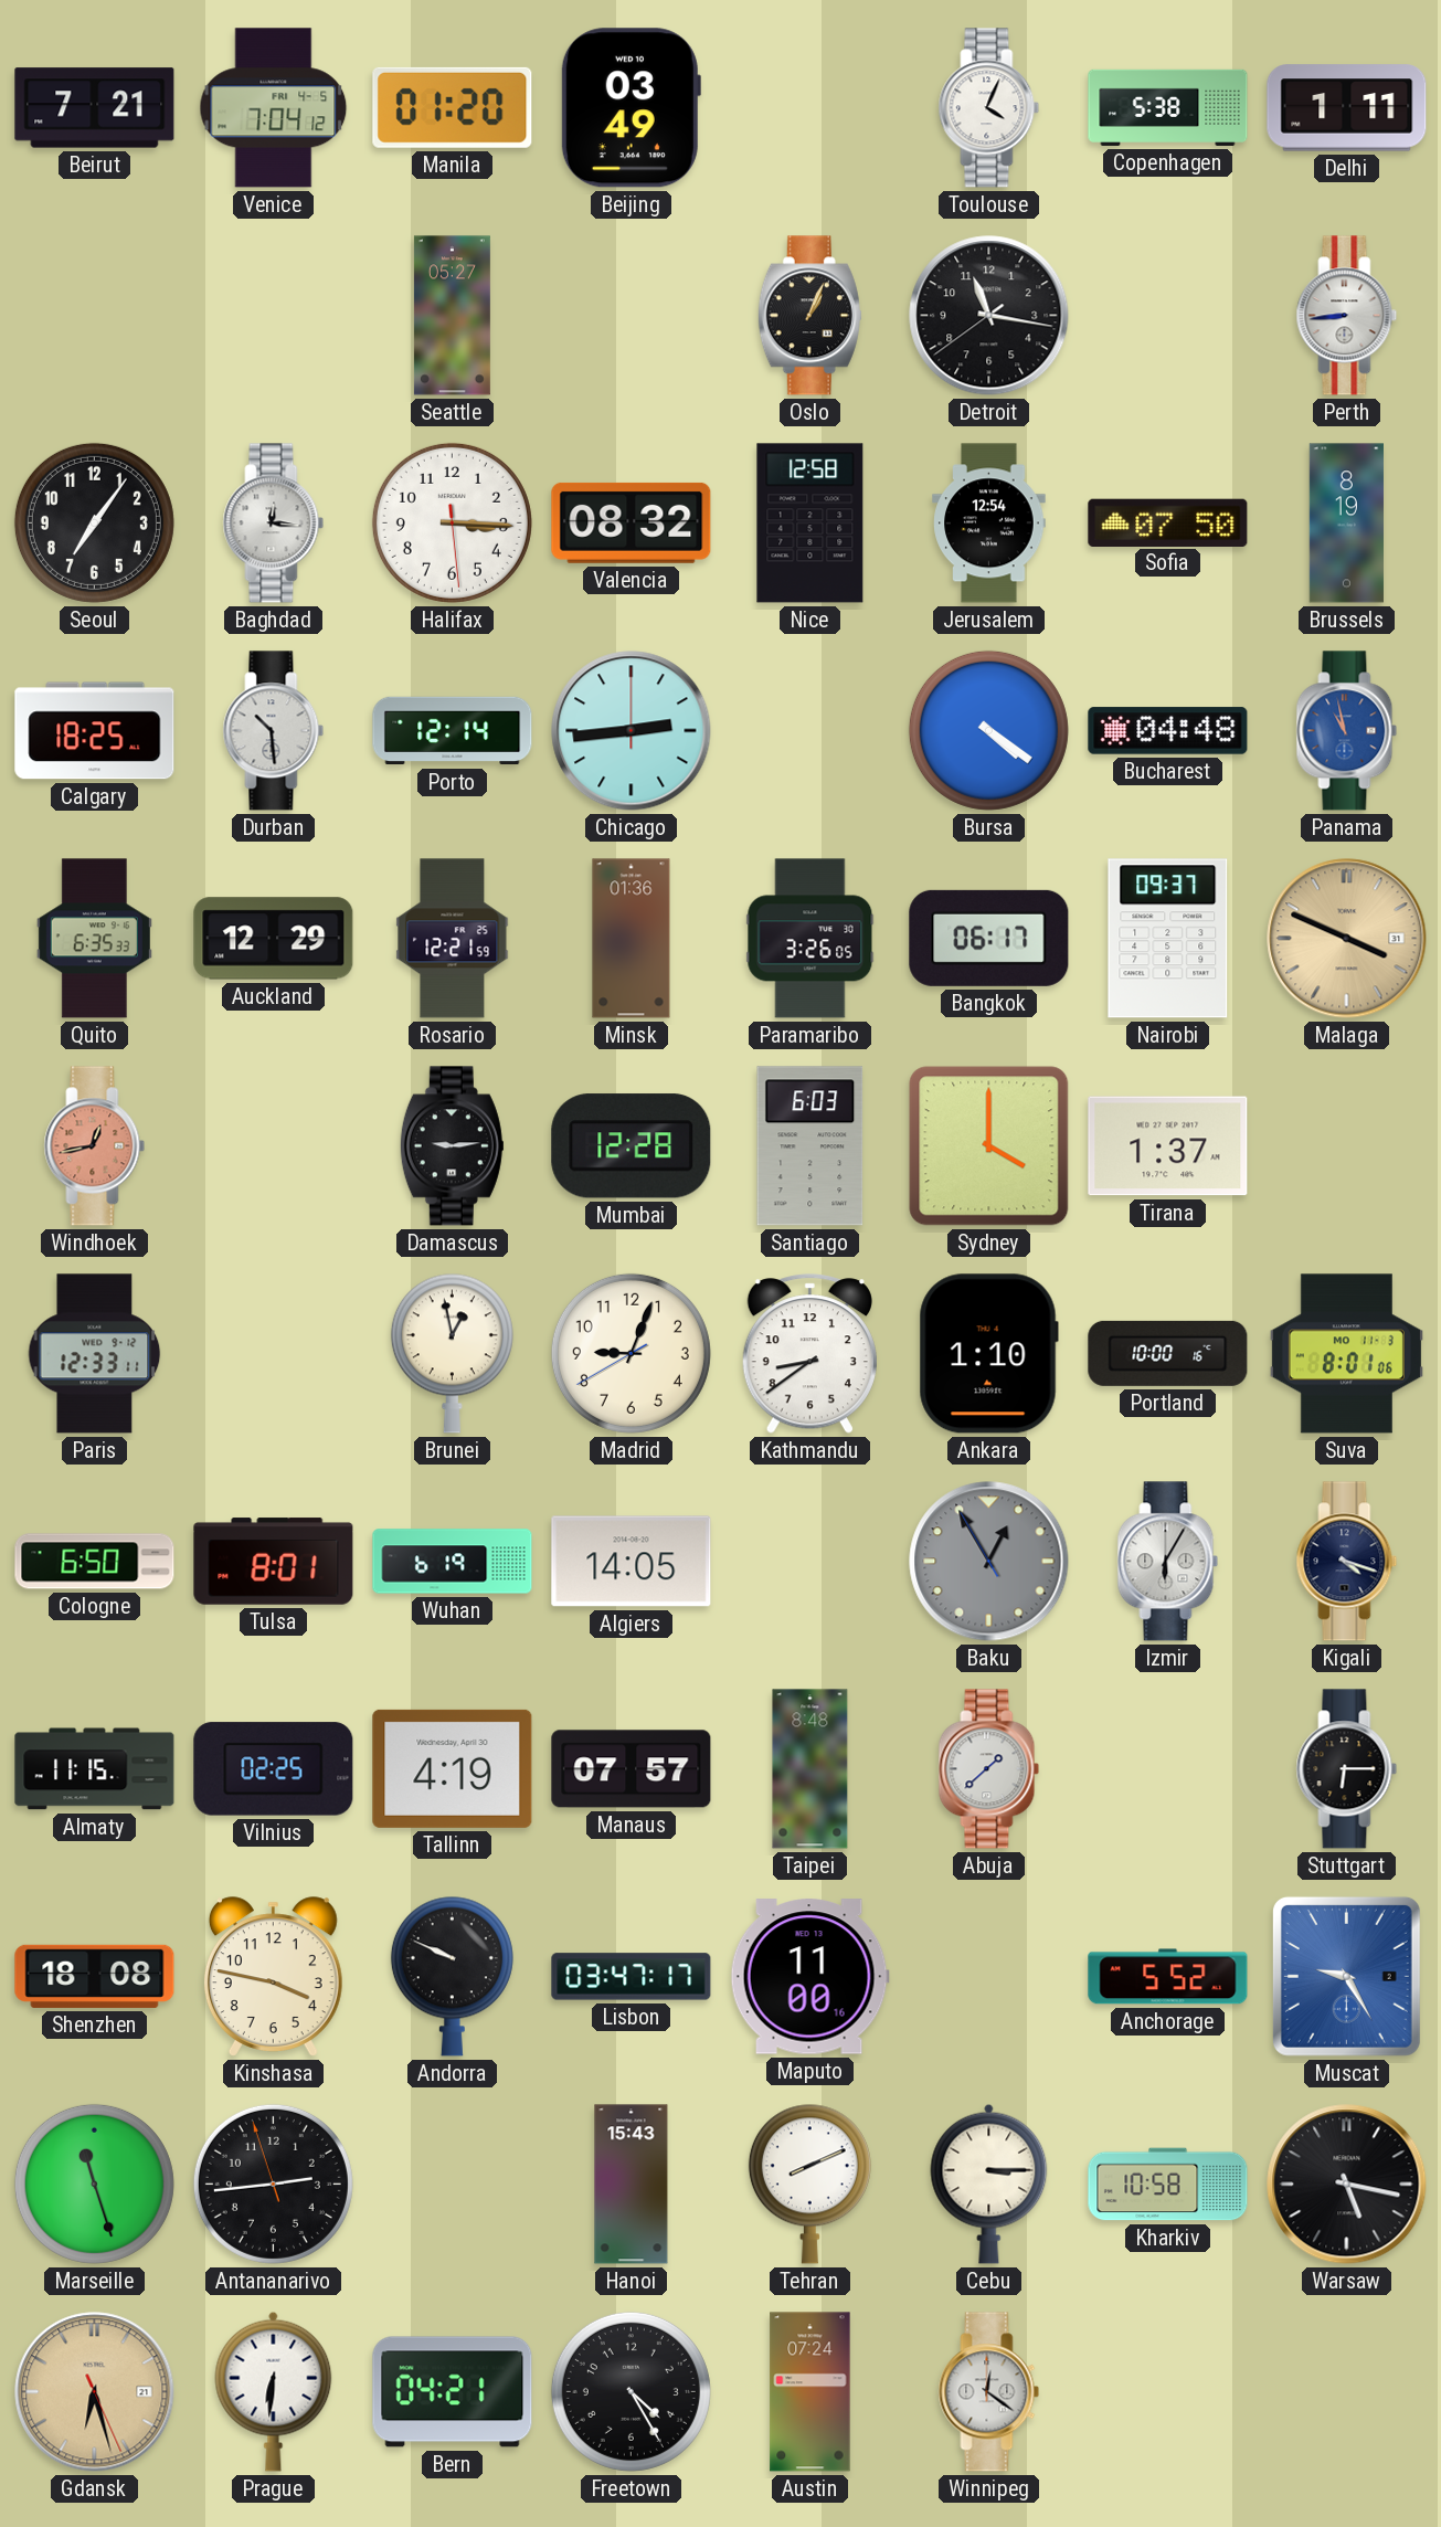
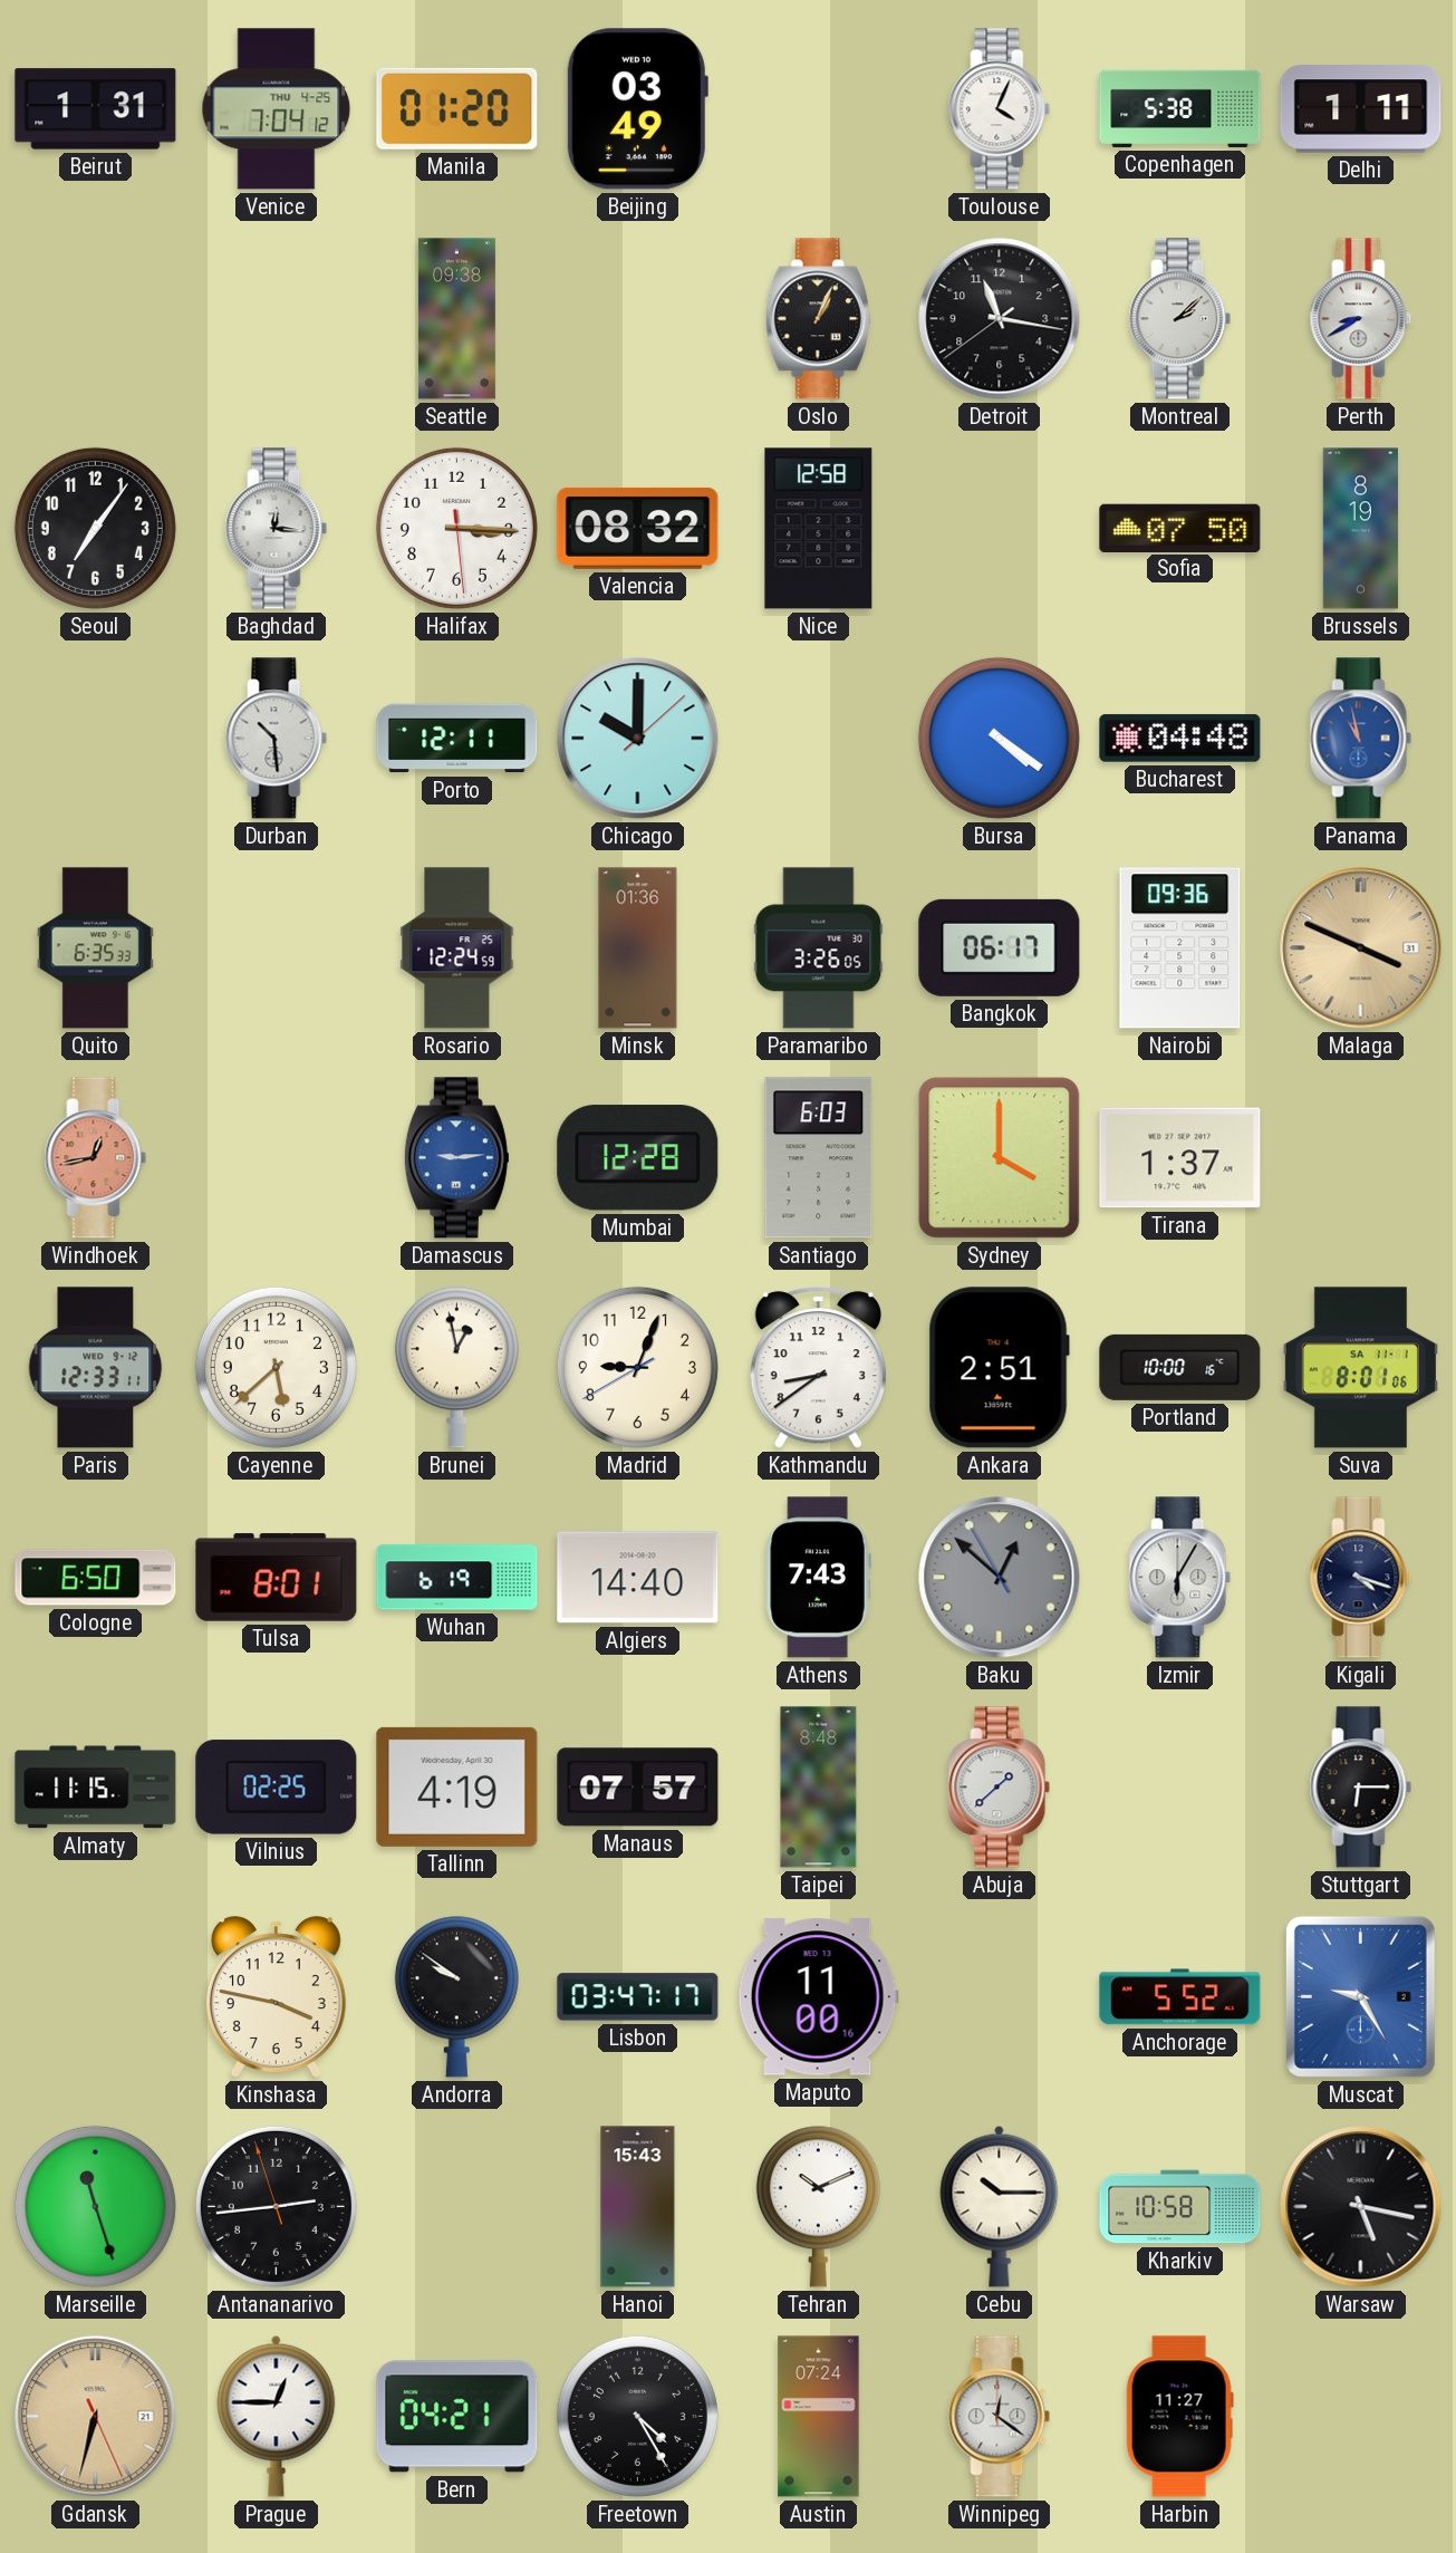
Beirut: 7:21 -> 1:31 (96, 109)
Venice date: FRI 4-5 -> THU 4-25 (277, 109)
Seattle: 05:27 -> 09:38 (456, 319)
Montreal: none -> 2:08 (1180, 319)
Perth: 8:44 -> 8:40 (1361, 319)
Jerusalem: 12:54 -> none (989, 524)
Calgary: 18:25 -> none (95, 731)
Porto: 12:14 -> 12:11 (457, 739)
Chicago: 2:44 -> 10:00 (638, 739)
Auckland: 12:29 -> none (274, 939)
Rosario: 12:21 -> 12:24 (457, 948)
Nairobi: 09:37 -> 09:36 (1180, 948)
Damascus dial: black -> blue (456, 1158)
Cayenne: none -> 5:38 (276, 1367)
Ankara: 1:10 -> 2:51 (999, 1368)
Suva date: MO 11-3 -> SA 11-1 (1360, 1368)
Algiers: 14:05 -> 14:40 (638, 1578)
Athens: none -> 7:43 (818, 1578)
Baku: 12:54 -> 12:51 (1000, 1578)
Shenzhen: 18:08 -> none (95, 1976)
Andorra: 9:49 -> 9:51 (456, 1996)
Tehran: 8:11 -> 10:11 (818, 2206)
Cebu: 3:15 -> 10:15 (1000, 2206)
Gdansk: 6:27 -> 6:32 (96, 2417)
Prague: 6:31 -> 12:45 (277, 2416)
Harbin: none -> 11:27 (1179, 2417)
